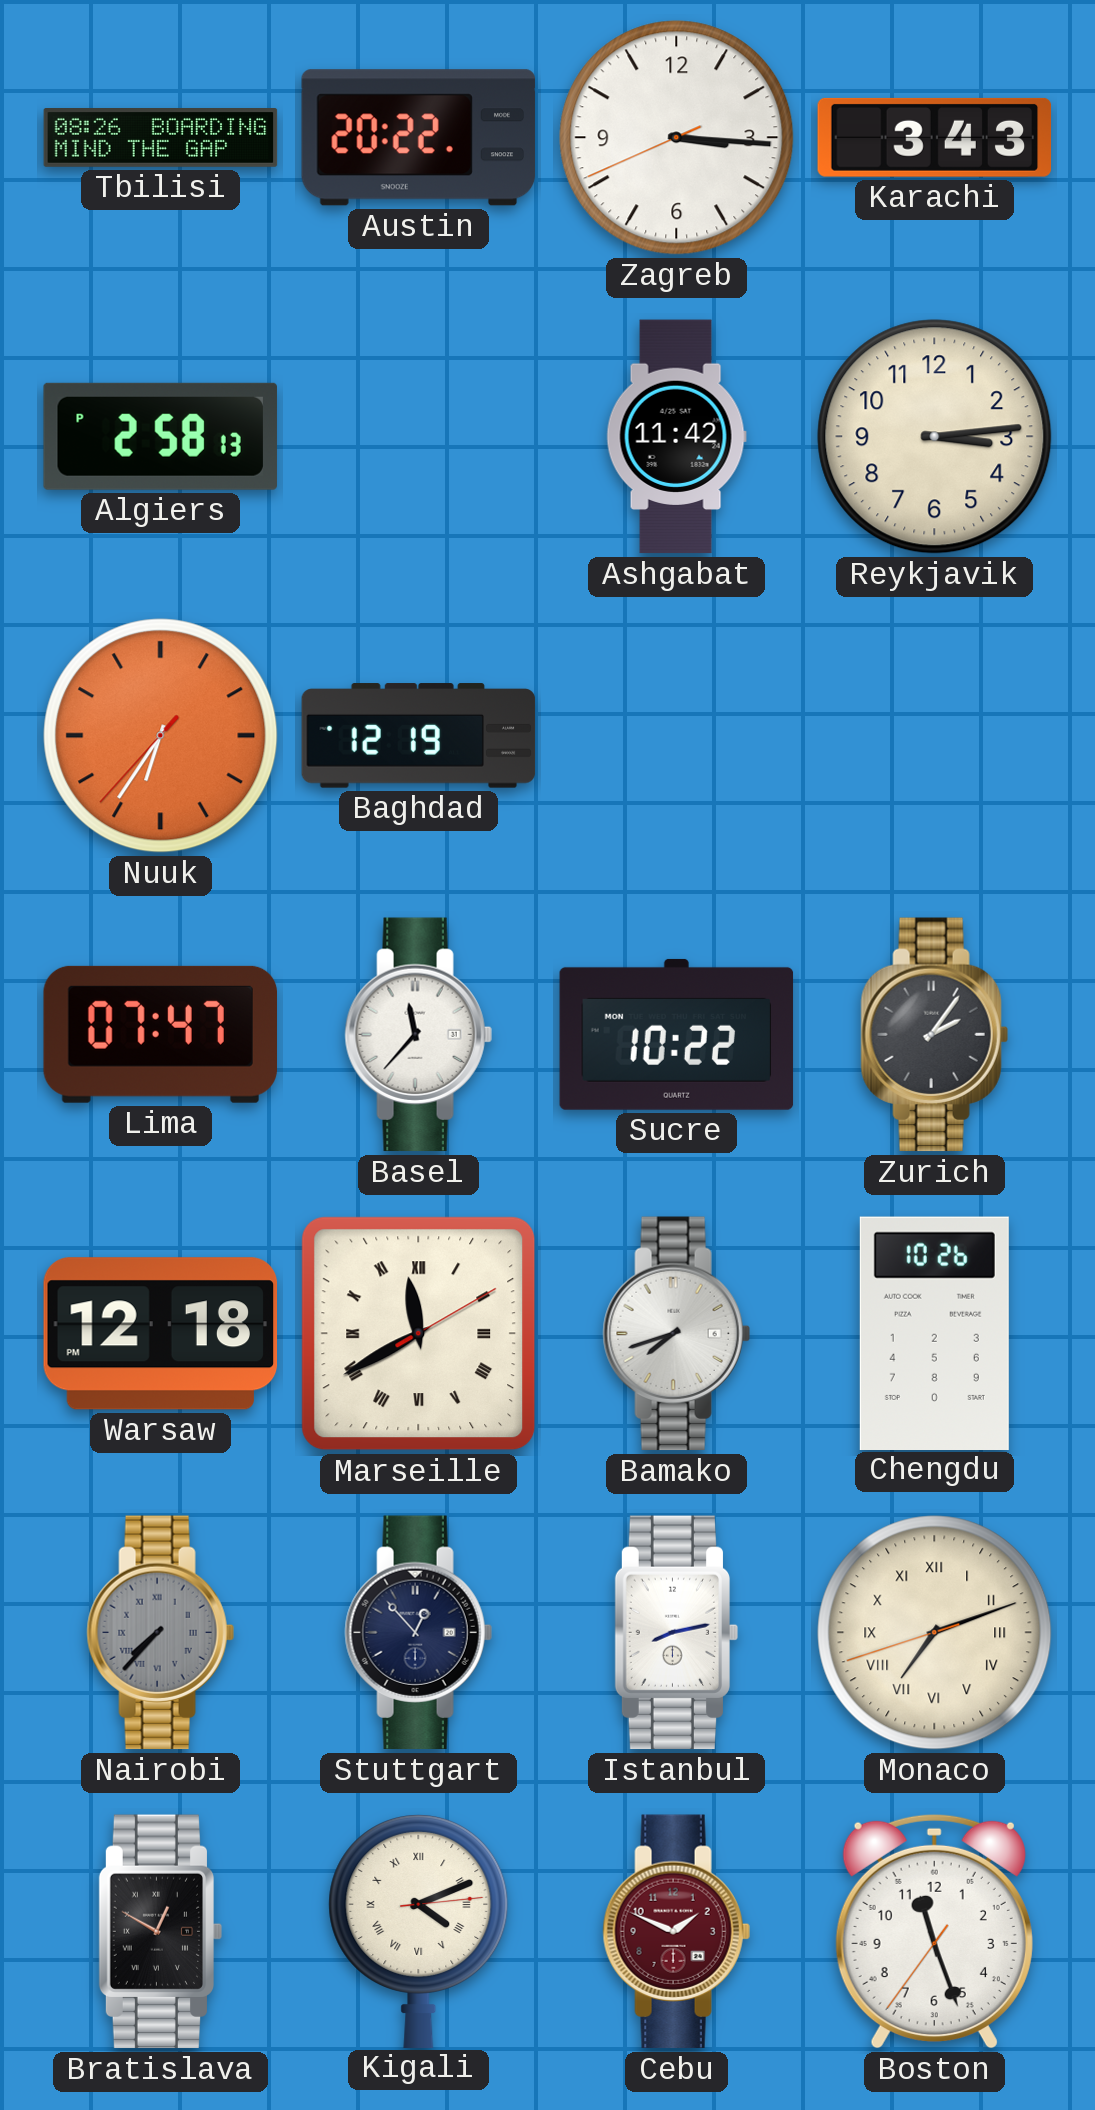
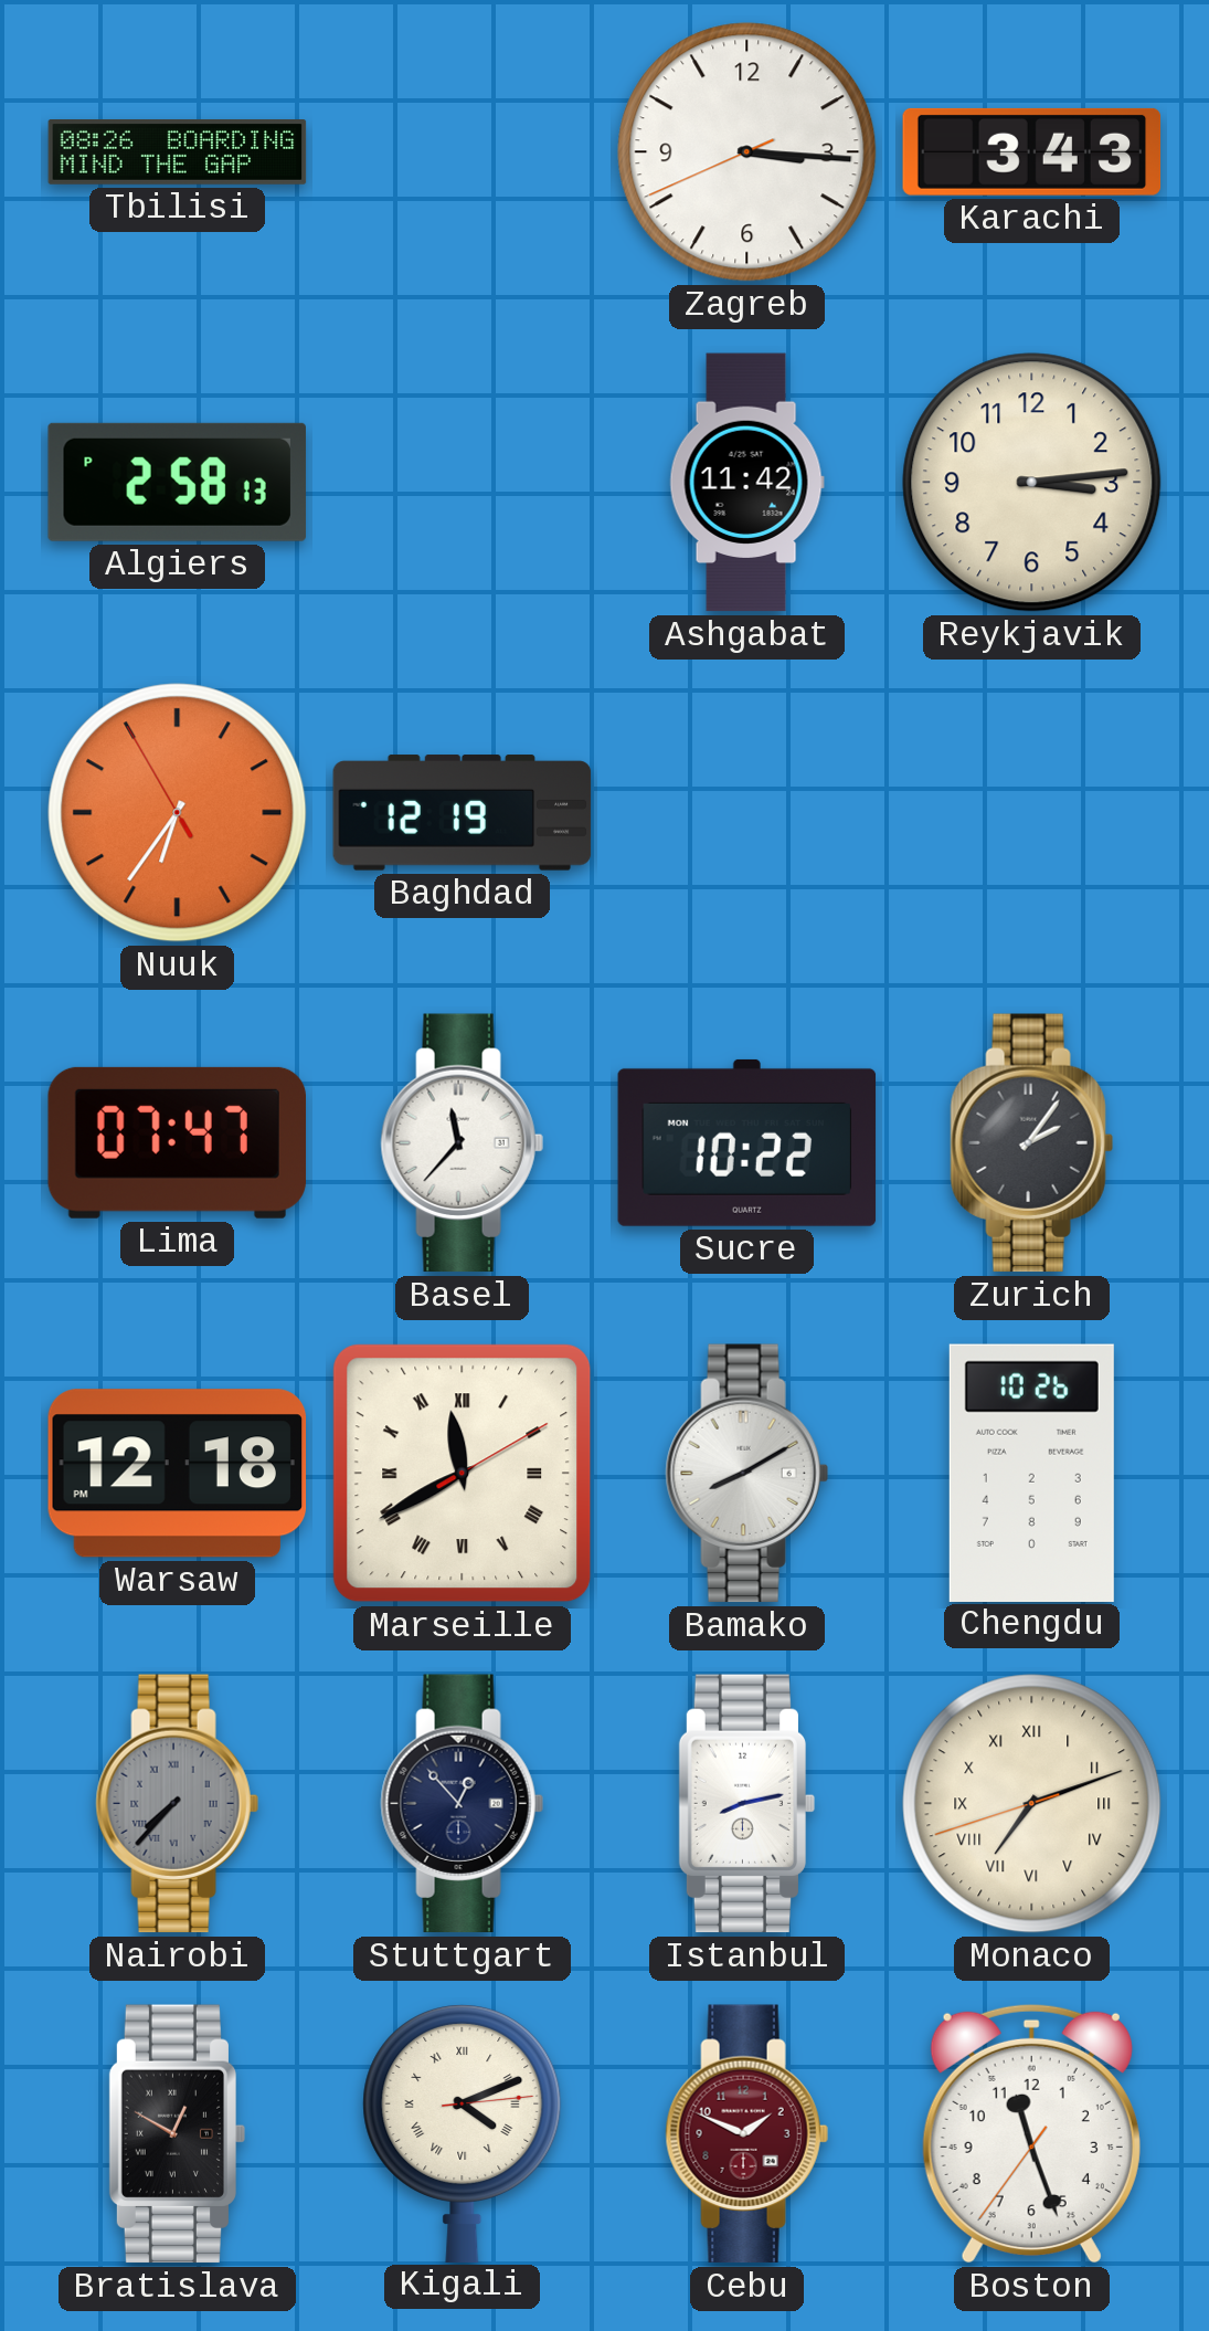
Austin: 20:22 -> none (419, 138)
Nuuk: 6:35:37 -> 6:35:55 (178, 813)
Bamako: 7:42 -> 8:10 (746, 1474)
